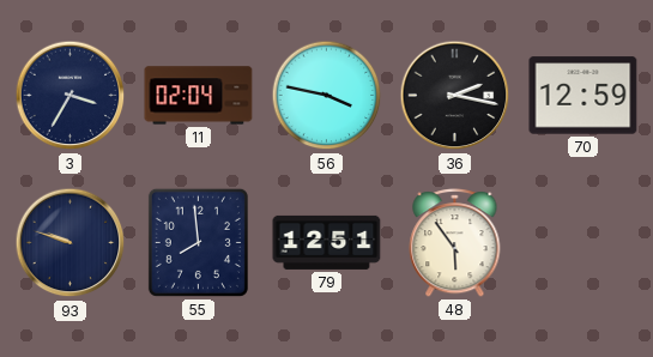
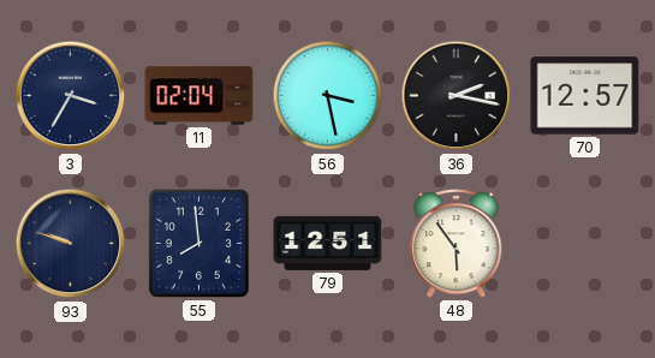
56: 3:47 -> 3:28 (328, 96)
70: 12:59 -> 12:57 (585, 96)
